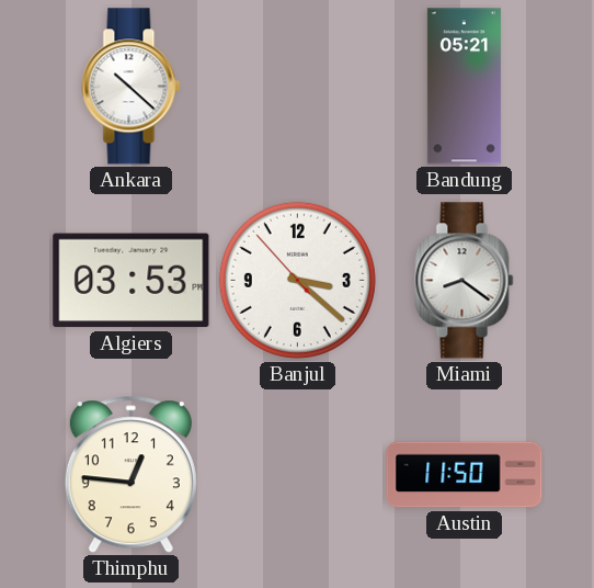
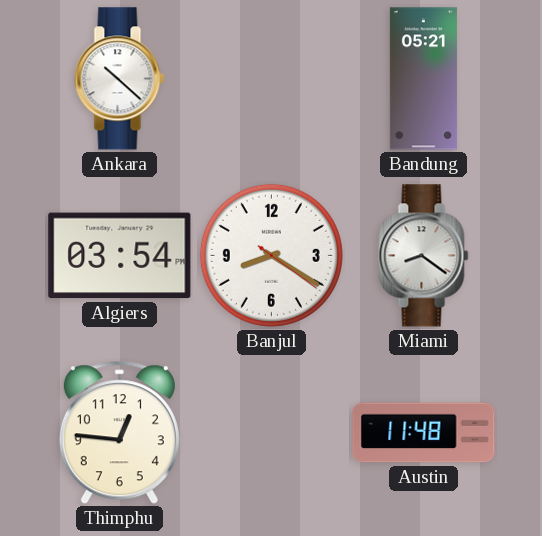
Algiers: 03:53 -> 03:54 (120, 256)
Banjul: 3:21 -> 8:20 (271, 255)
Austin: 11:50 -> 11:48 (424, 433)
